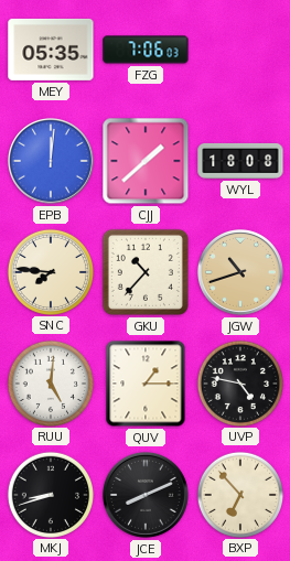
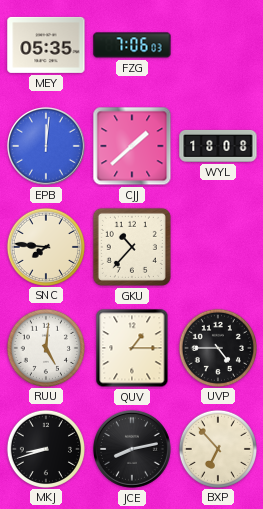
JGW: 10:42 -> none (240, 272)
UVP: 4:47 -> 4:45 (217, 347)
JCE: 8:11 -> 8:13 (132, 449)
